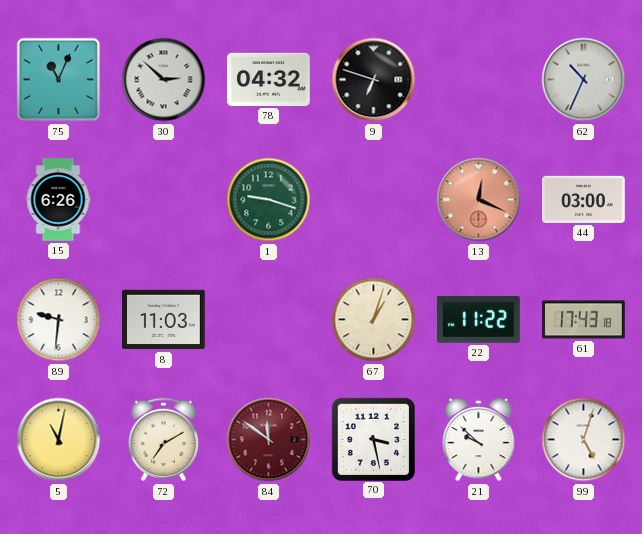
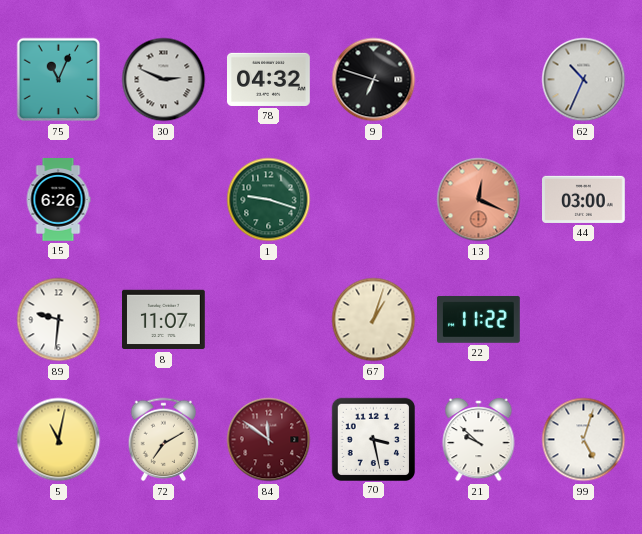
30: 2:52 -> 2:49 (164, 80)
8: 11:03 -> 11:07 (164, 320)
61: 17:43 -> none (584, 320)
